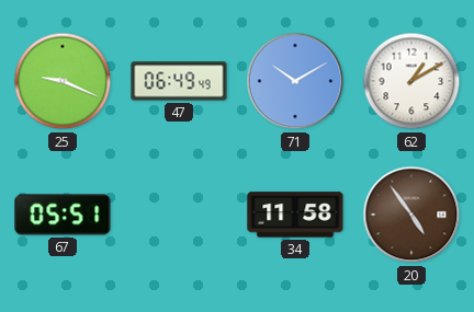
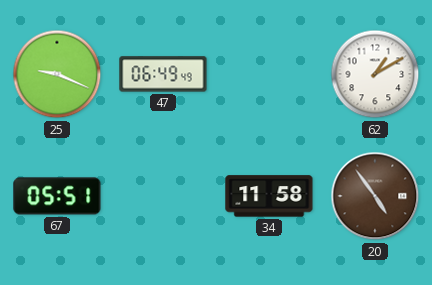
71: 10:10 -> none (295, 81)
